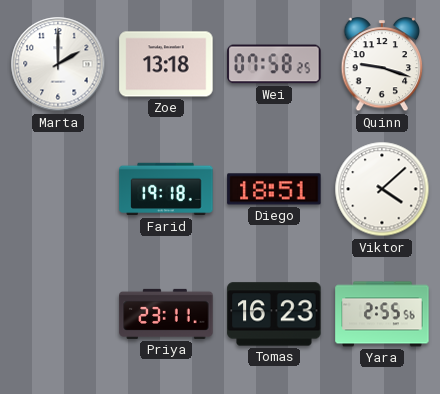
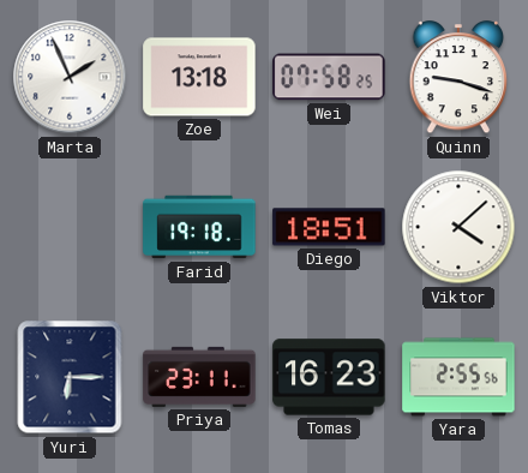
Marta: 2:00 -> 1:56 (70, 77)
Yuri: none -> 6:15 (70, 377)
